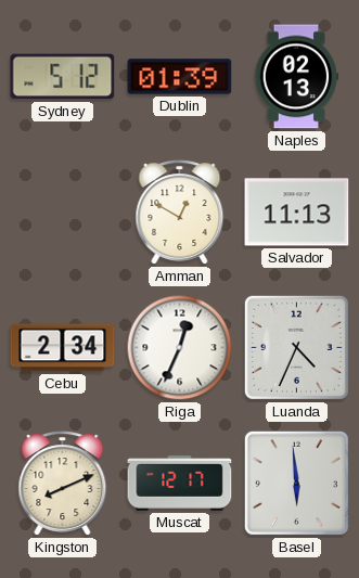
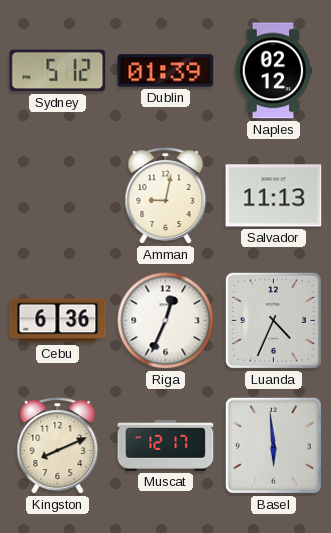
Naples: 02:13 -> 02:12 (274, 71)
Amman: 12:50 -> 9:02 (166, 196)
Cebu: 2:34 -> 6:36 (58, 321)
